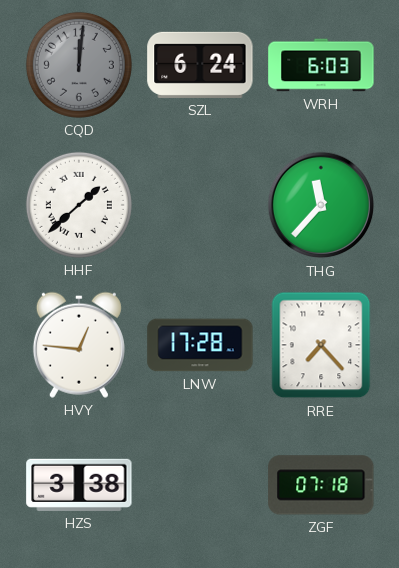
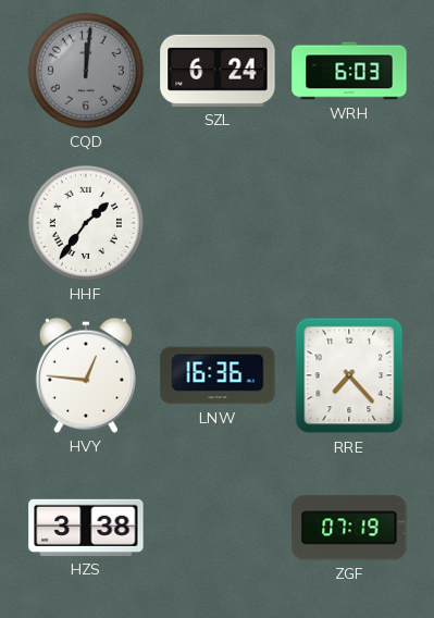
HHF: 1:38 -> 1:36 (86, 223)
THG: 11:37 -> none (321, 205)
LNW: 17:28 -> 16:36 (218, 375)
ZGF: 07:18 -> 07:19 (349, 528)
